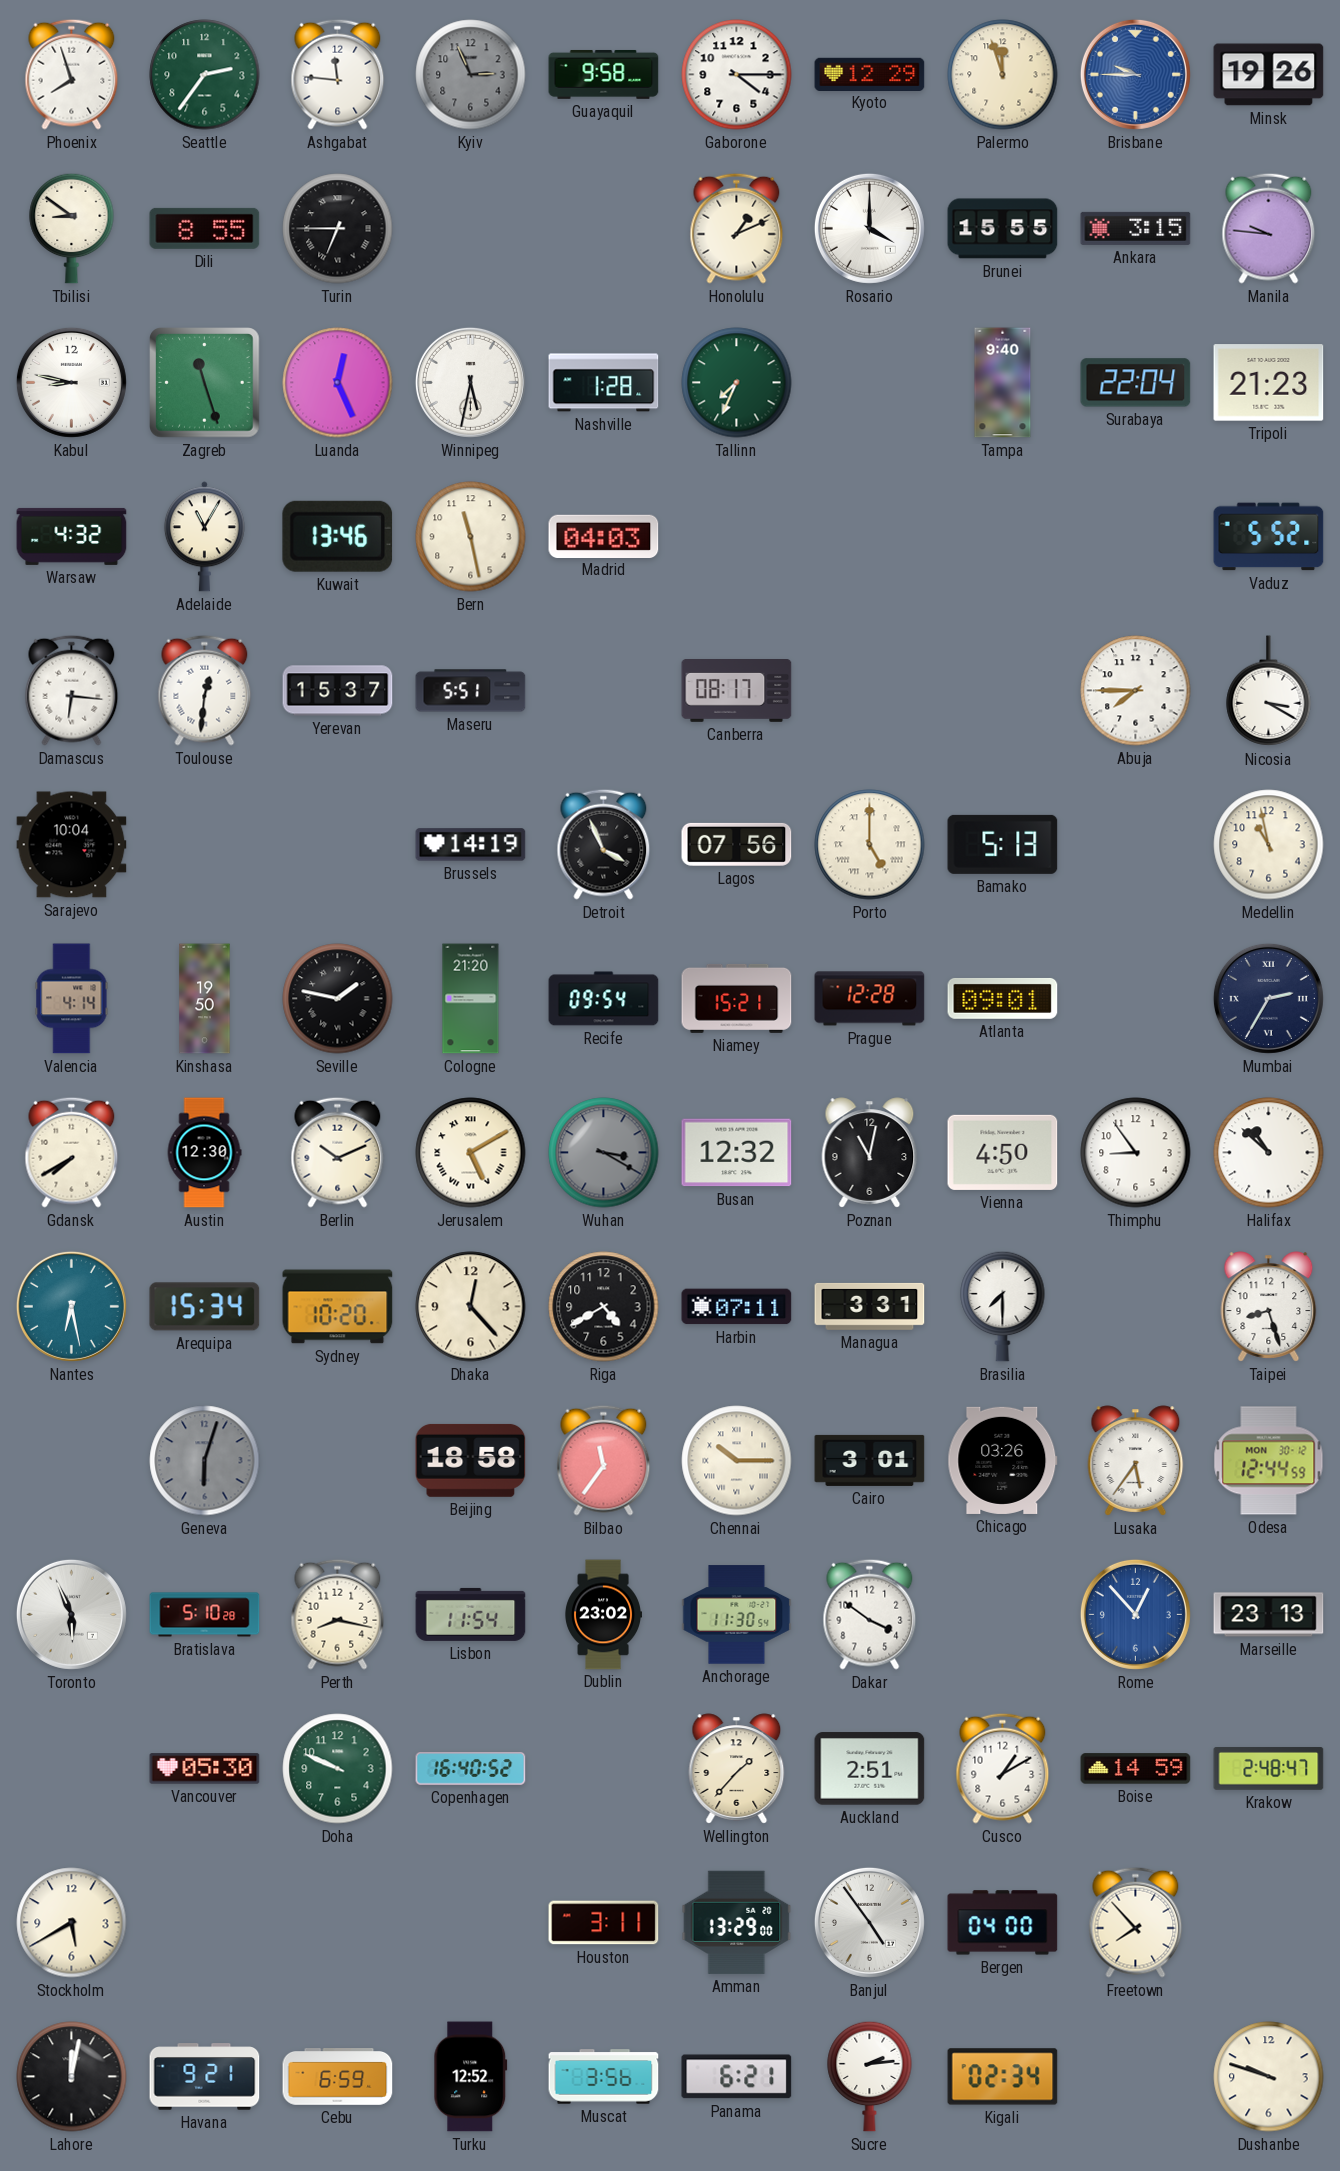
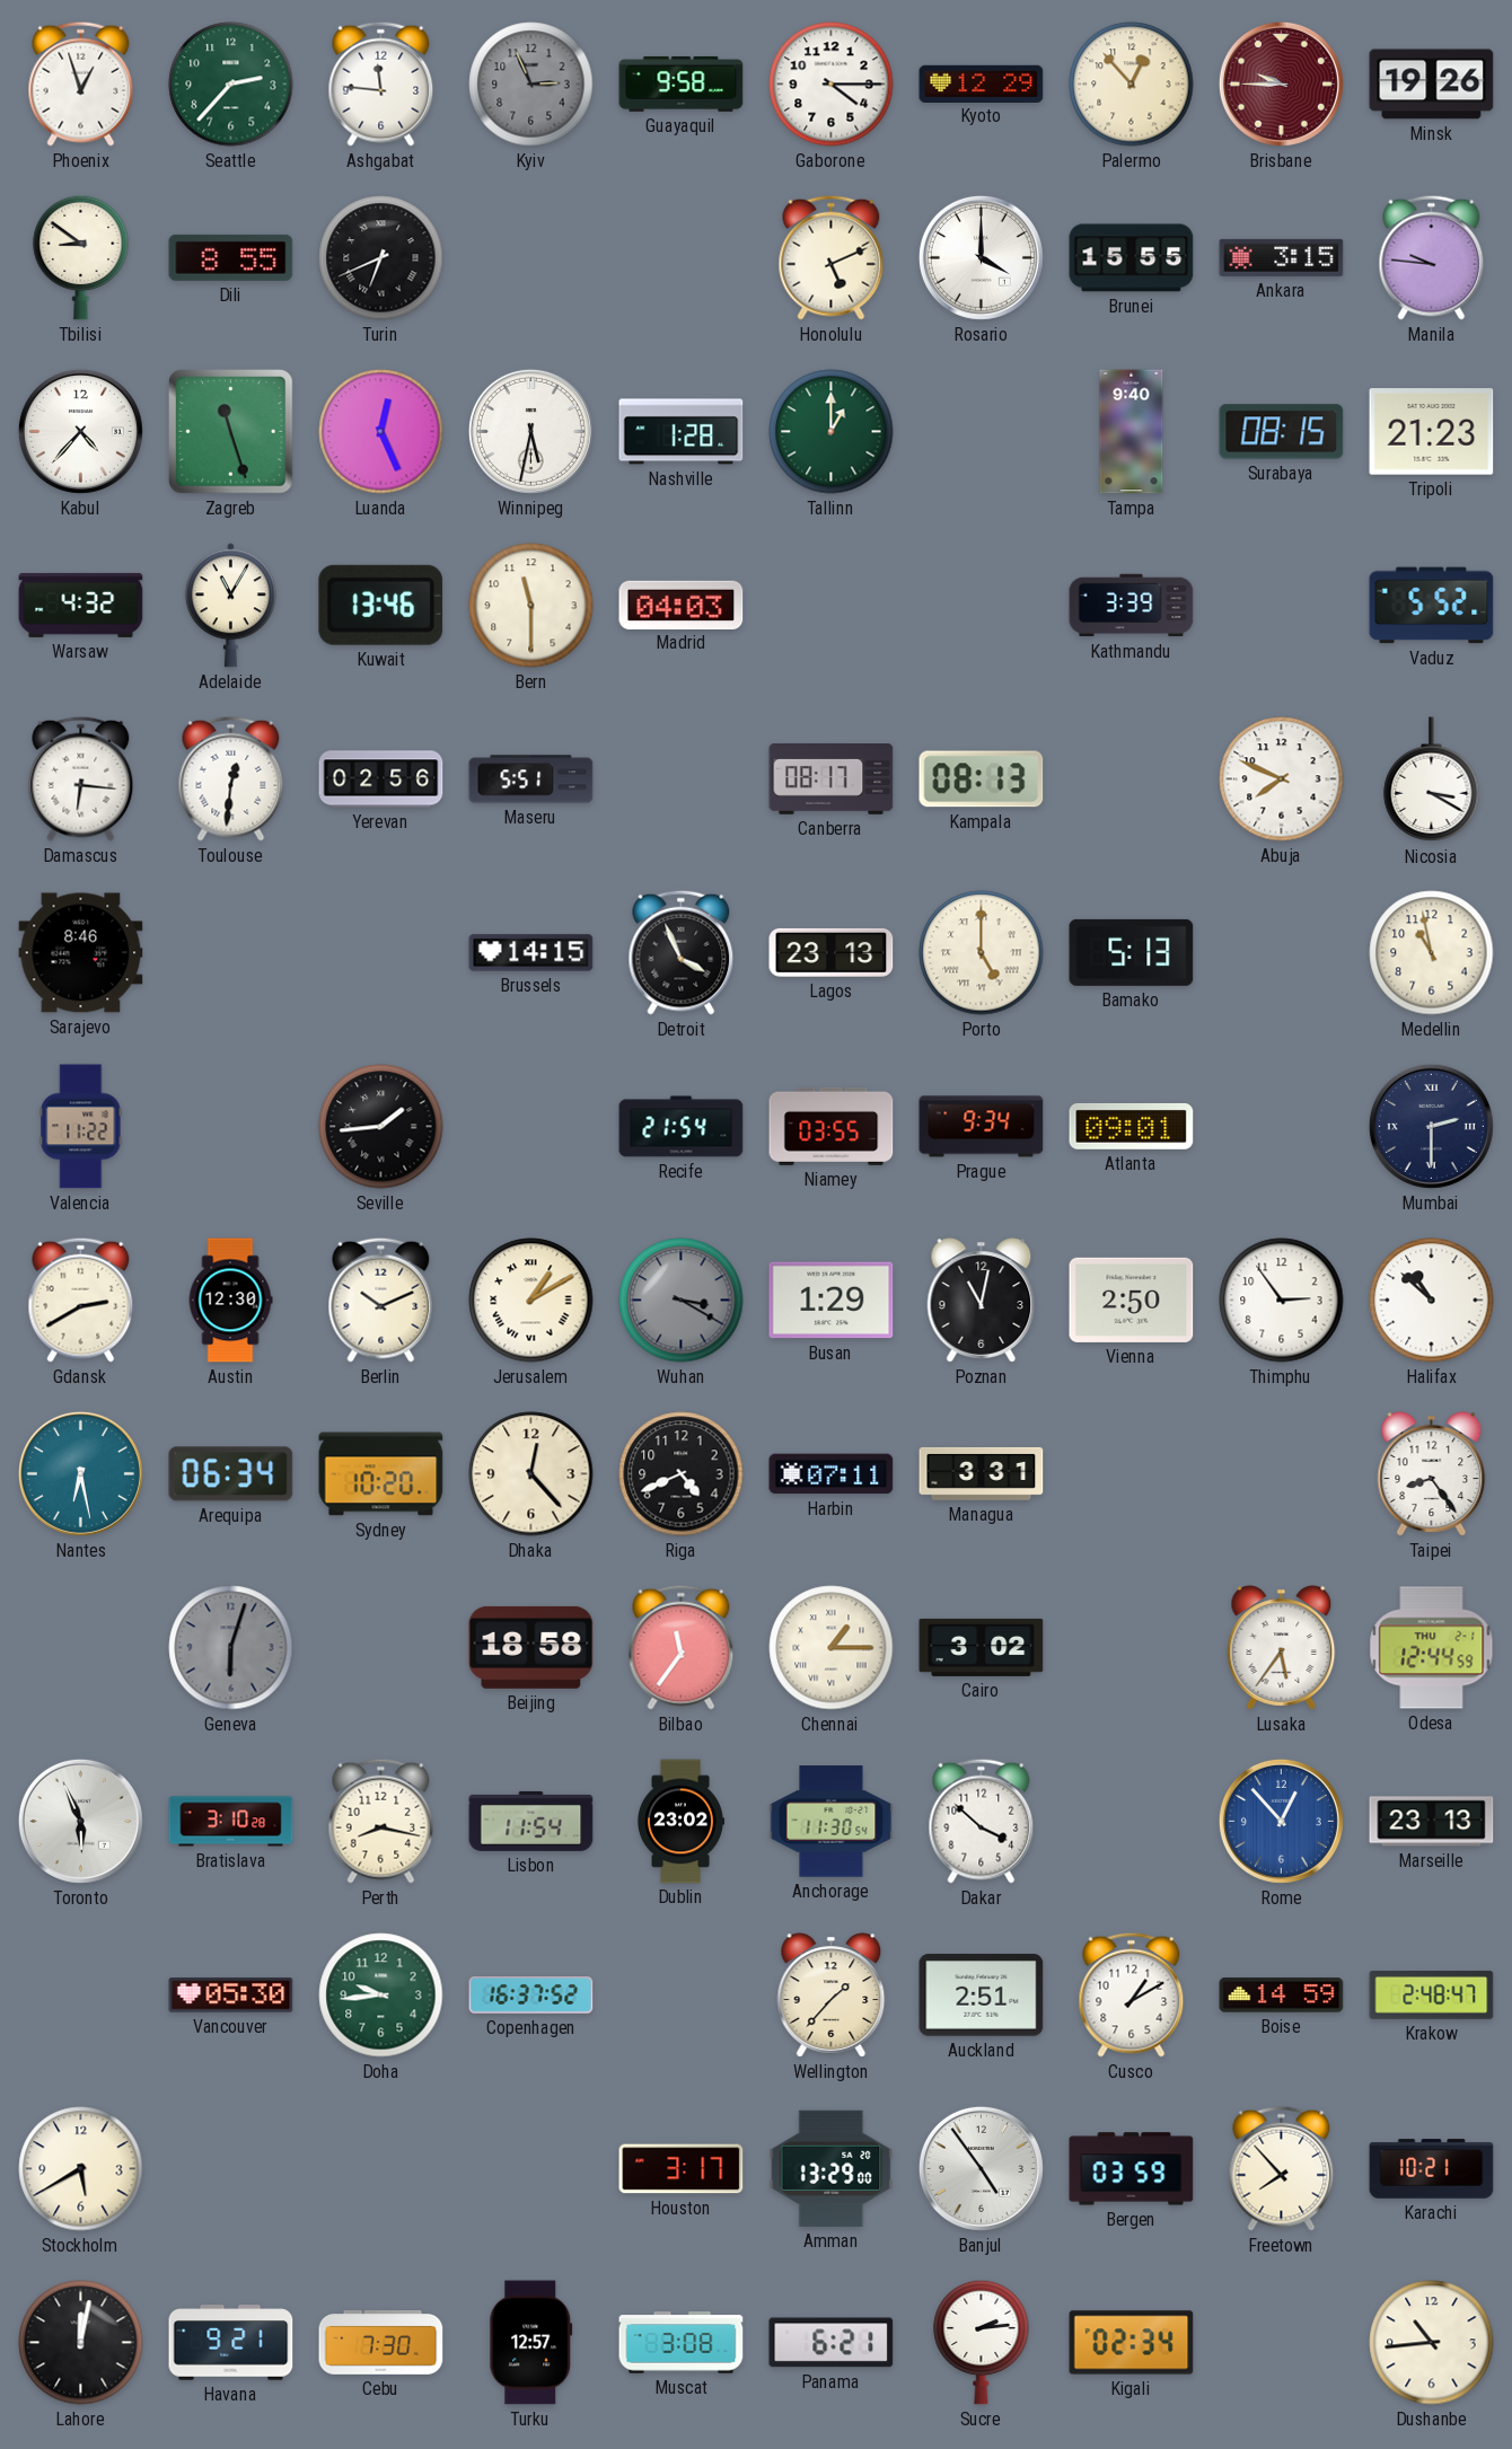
Phoenix: 7:57 -> 12:57 (81, 83)
Seattle: 2:36 -> 2:37 (231, 85)
Palermo: 11:57 -> 12:53 (1132, 85)
Brisbane dial: blue -> burgundy (1281, 83)
Turin: 6:45 -> 6:41 (381, 258)
Honolulu: 1:11 -> 5:11 (832, 257)
Kabul: 8:47 -> 4:37 (80, 431)
Tallinn: 7:34 -> 1:00 (832, 432)
Surabaya: 22:04 -> 08:15 (1282, 432)
Bern: 11:28 -> 11:30 (531, 606)
Kathmandu: none -> 3:39 (1132, 606)
Yerevan: 15:37 -> 02:56 (381, 779)
Kampala: none -> 08:13 (982, 779)
Abuja: 7:45 -> 7:49 (1282, 779)
Sarajevo: 10:04 -> 8:46 (81, 953)
Brussels: 14:19 -> 14:15 (531, 953)
Lagos: 07:56 -> 23:13 (832, 952)
Valencia: 4:14 -> 11:22 (81, 1127)
Kinshasa: 19:50 -> none (205, 999)
Seville: 1:47 -> 1:44 (381, 1127)
Cologne: 21:20 -> none (471, 999)
Recife: 09:54 -> 21:54 (682, 1127)
Niamey: 15:21 -> 03:55 (832, 1126)
Prague: 12:28 -> 9:34 (982, 1127)
Mumbai: 2:35 -> 2:30 (1431, 1126)
Gdansk: 7:40 -> 2:40 (81, 1300)
Jerusalem: 5:10 -> 1:10 (531, 1301)
Busan: 12:32 -> 1:29 (832, 1301)
Vienna: 4:50 -> 2:50 (1132, 1300)
Thimphu: 8:54 -> 2:54 (1282, 1301)
Arequipa: 15:34 -> 06:34 (231, 1474)
Riga: 4:40 -> 4:41 (682, 1474)
Brasilia: 7:30 -> none (1003, 1306)
Taipei: 8:27 -> 8:24 (1432, 1474)
Chennai: 10:15 -> 1:15 (832, 1648)
Cairo: 3:01 -> 3:02 (982, 1647)
Chicago: 03:26 -> none (1003, 1460)
Odesa date: MON 30-12 -> THU 2-1 (1432, 1648)
Bratislava: 5:10 -> 3:10 (231, 1822)
Dakar: 3:51 -> 3:52 (982, 1821)
Doha: 9:49 -> 9:44 (381, 1996)
Copenhagen: 16:40 -> 16:37 (531, 1996)
Houston: 3:11 -> 3:17 (682, 2169)
Bergen: 04:00 -> 03:59 (1132, 2169)
Karachi: none -> 10:21 (1432, 2169)
Cebu: 6:59 -> 7:30 (381, 2343)
Turku: 12:52 -> 12:57 (531, 2343)
Muscat: 3:56 -> 3:08 (682, 2343)
Dushanbe: 9:48 -> 10:44 (1432, 2343)
